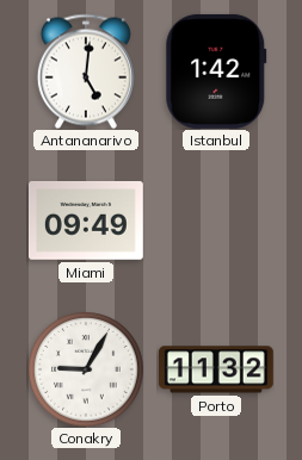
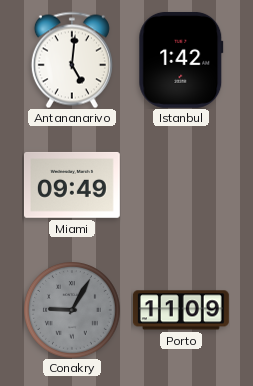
Conakry dial: white -> grey (72, 310)
Porto: 11:32 -> 11:09 (181, 310)
